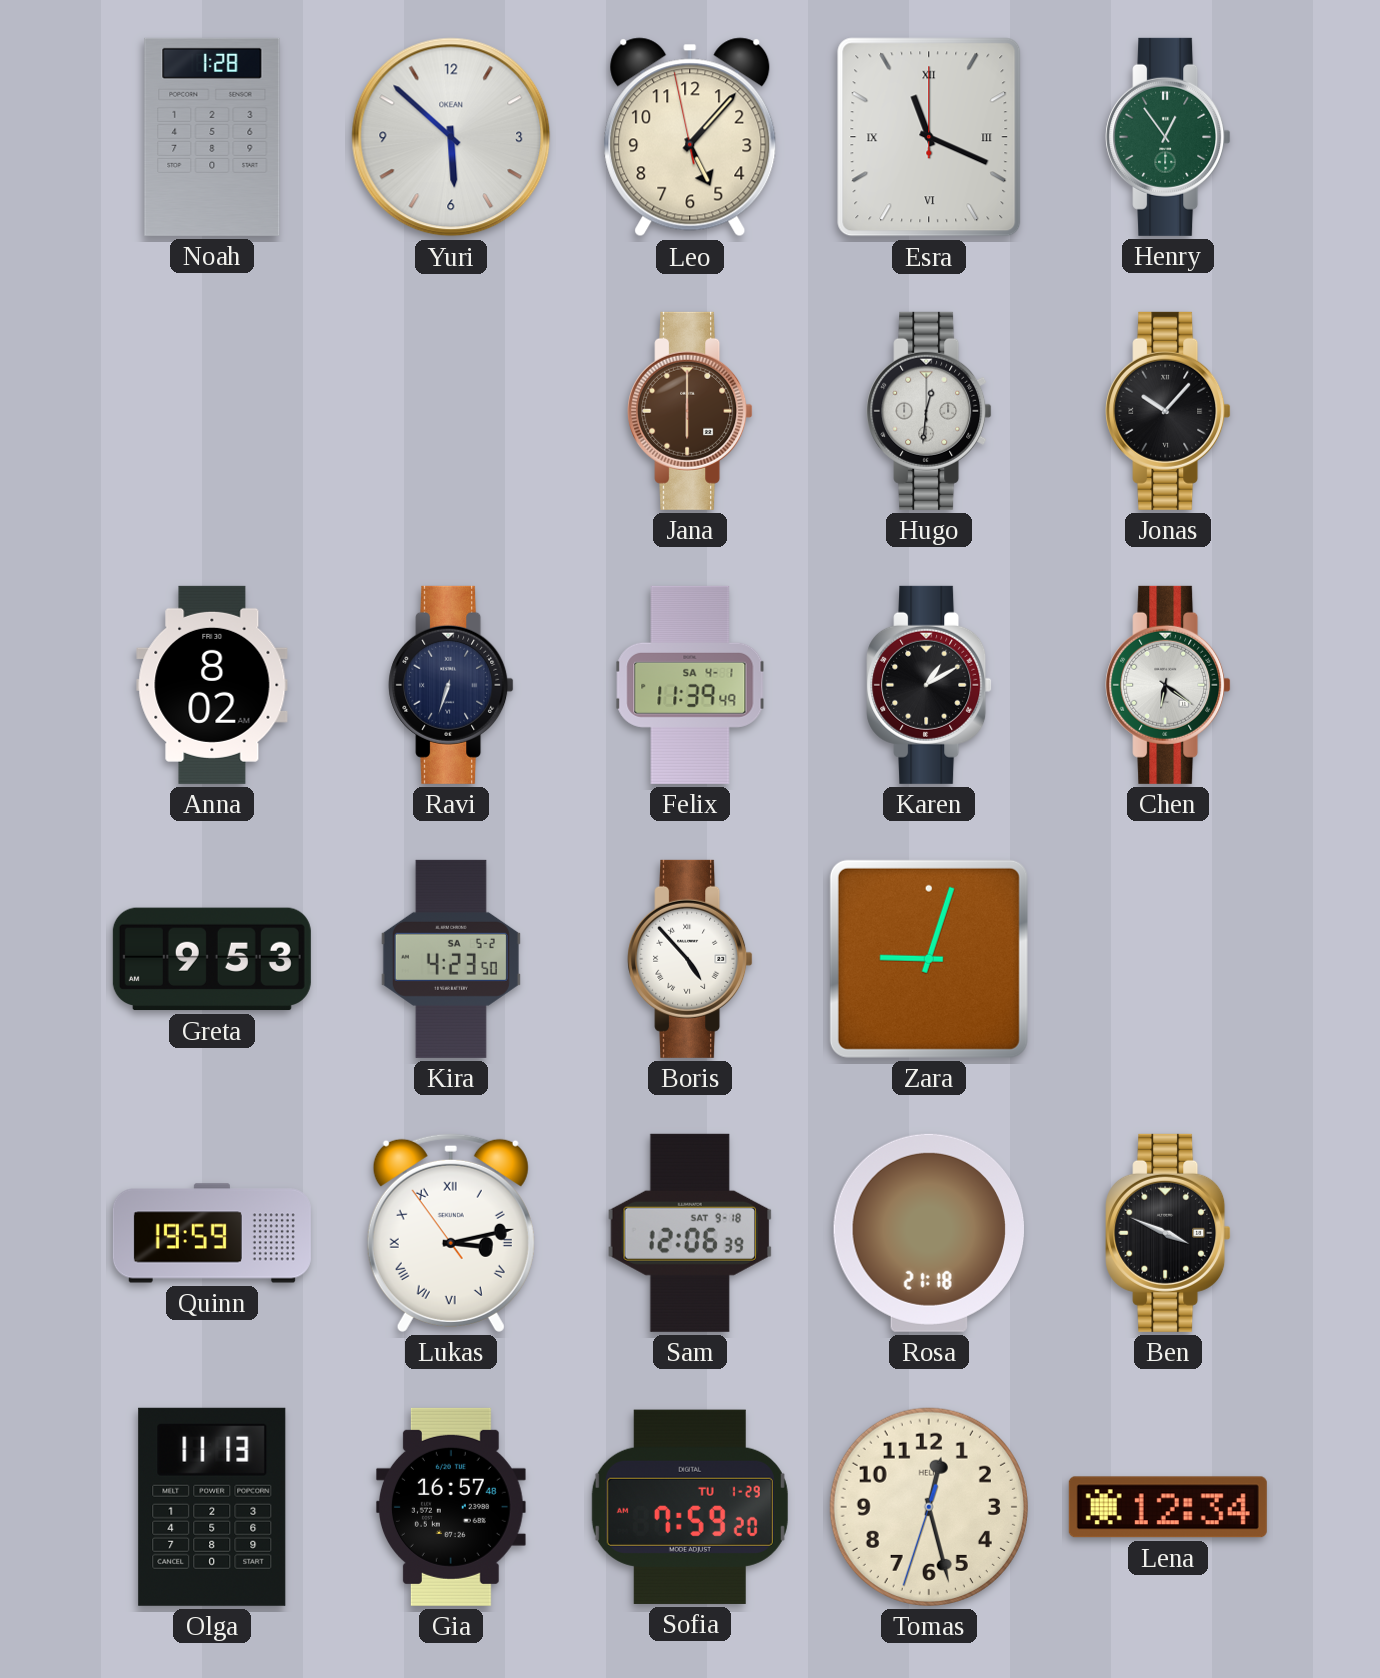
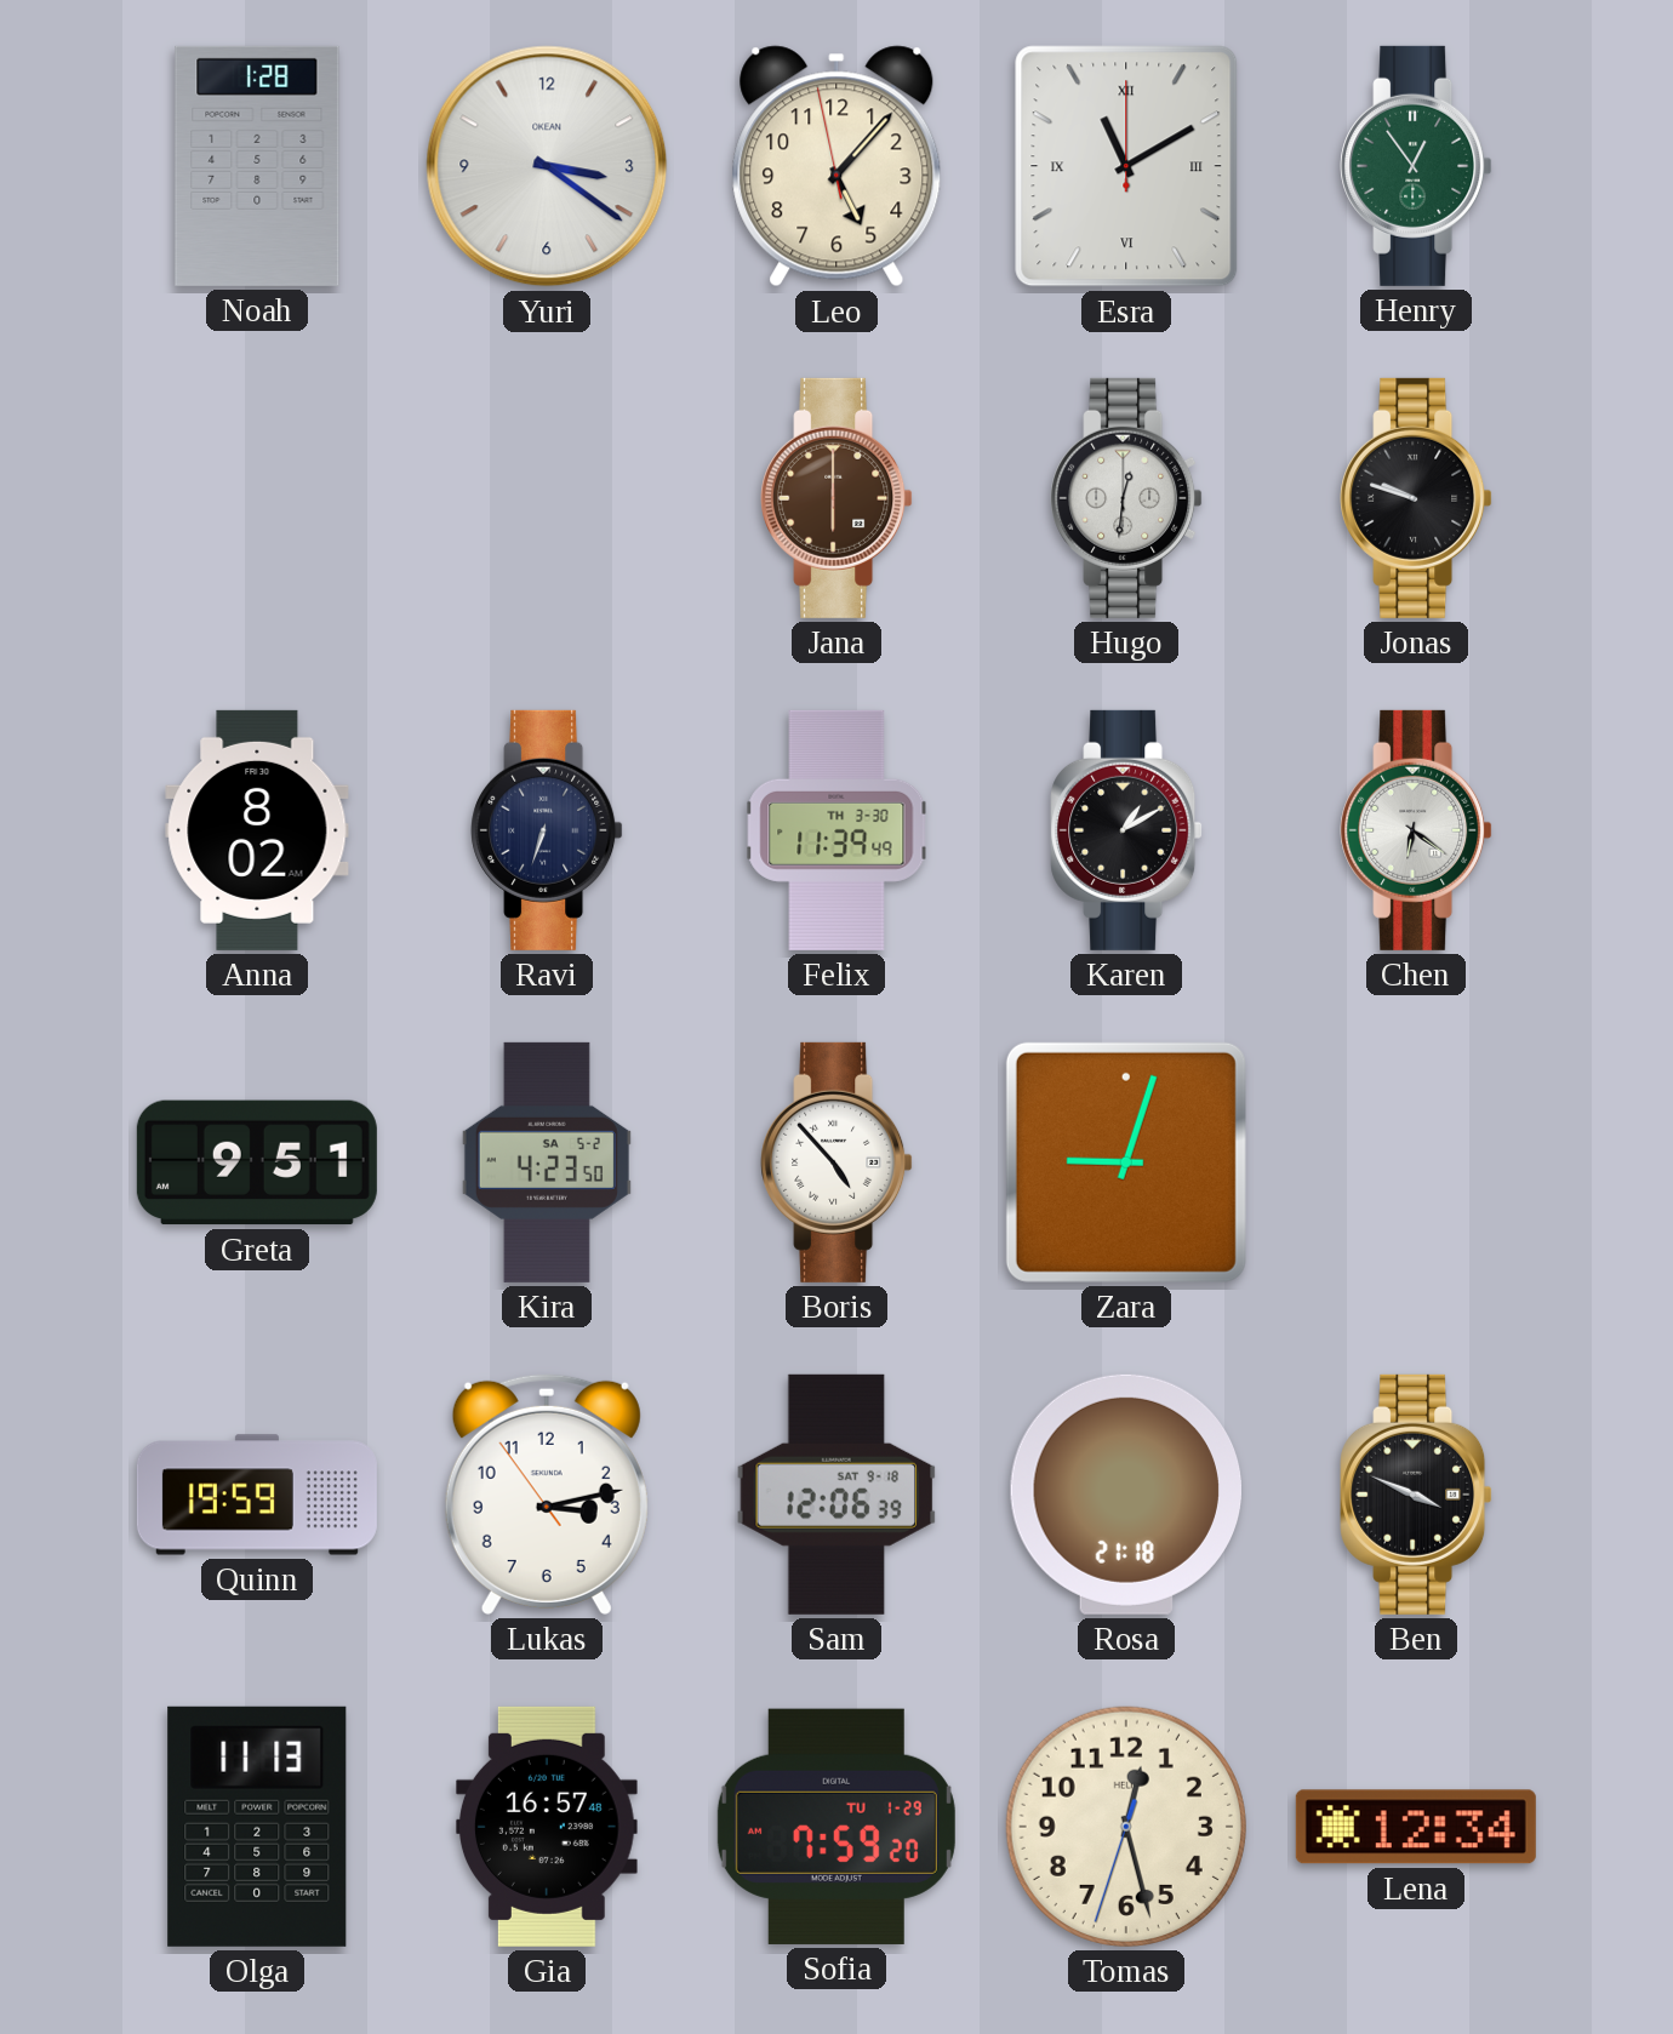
Yuri: 5:52 -> 3:21 (547, 166)
Esra: 11:19 -> 11:10 (1126, 166)
Jonas: 10:07 -> 9:48 (1416, 498)
Felix date: SA 4-1 -> TH 3-30 (836, 830)
Greta: 9:53 -> 9:51 (257, 1162)
Lukas numerals: Roman -> Arabic (547, 1493)
